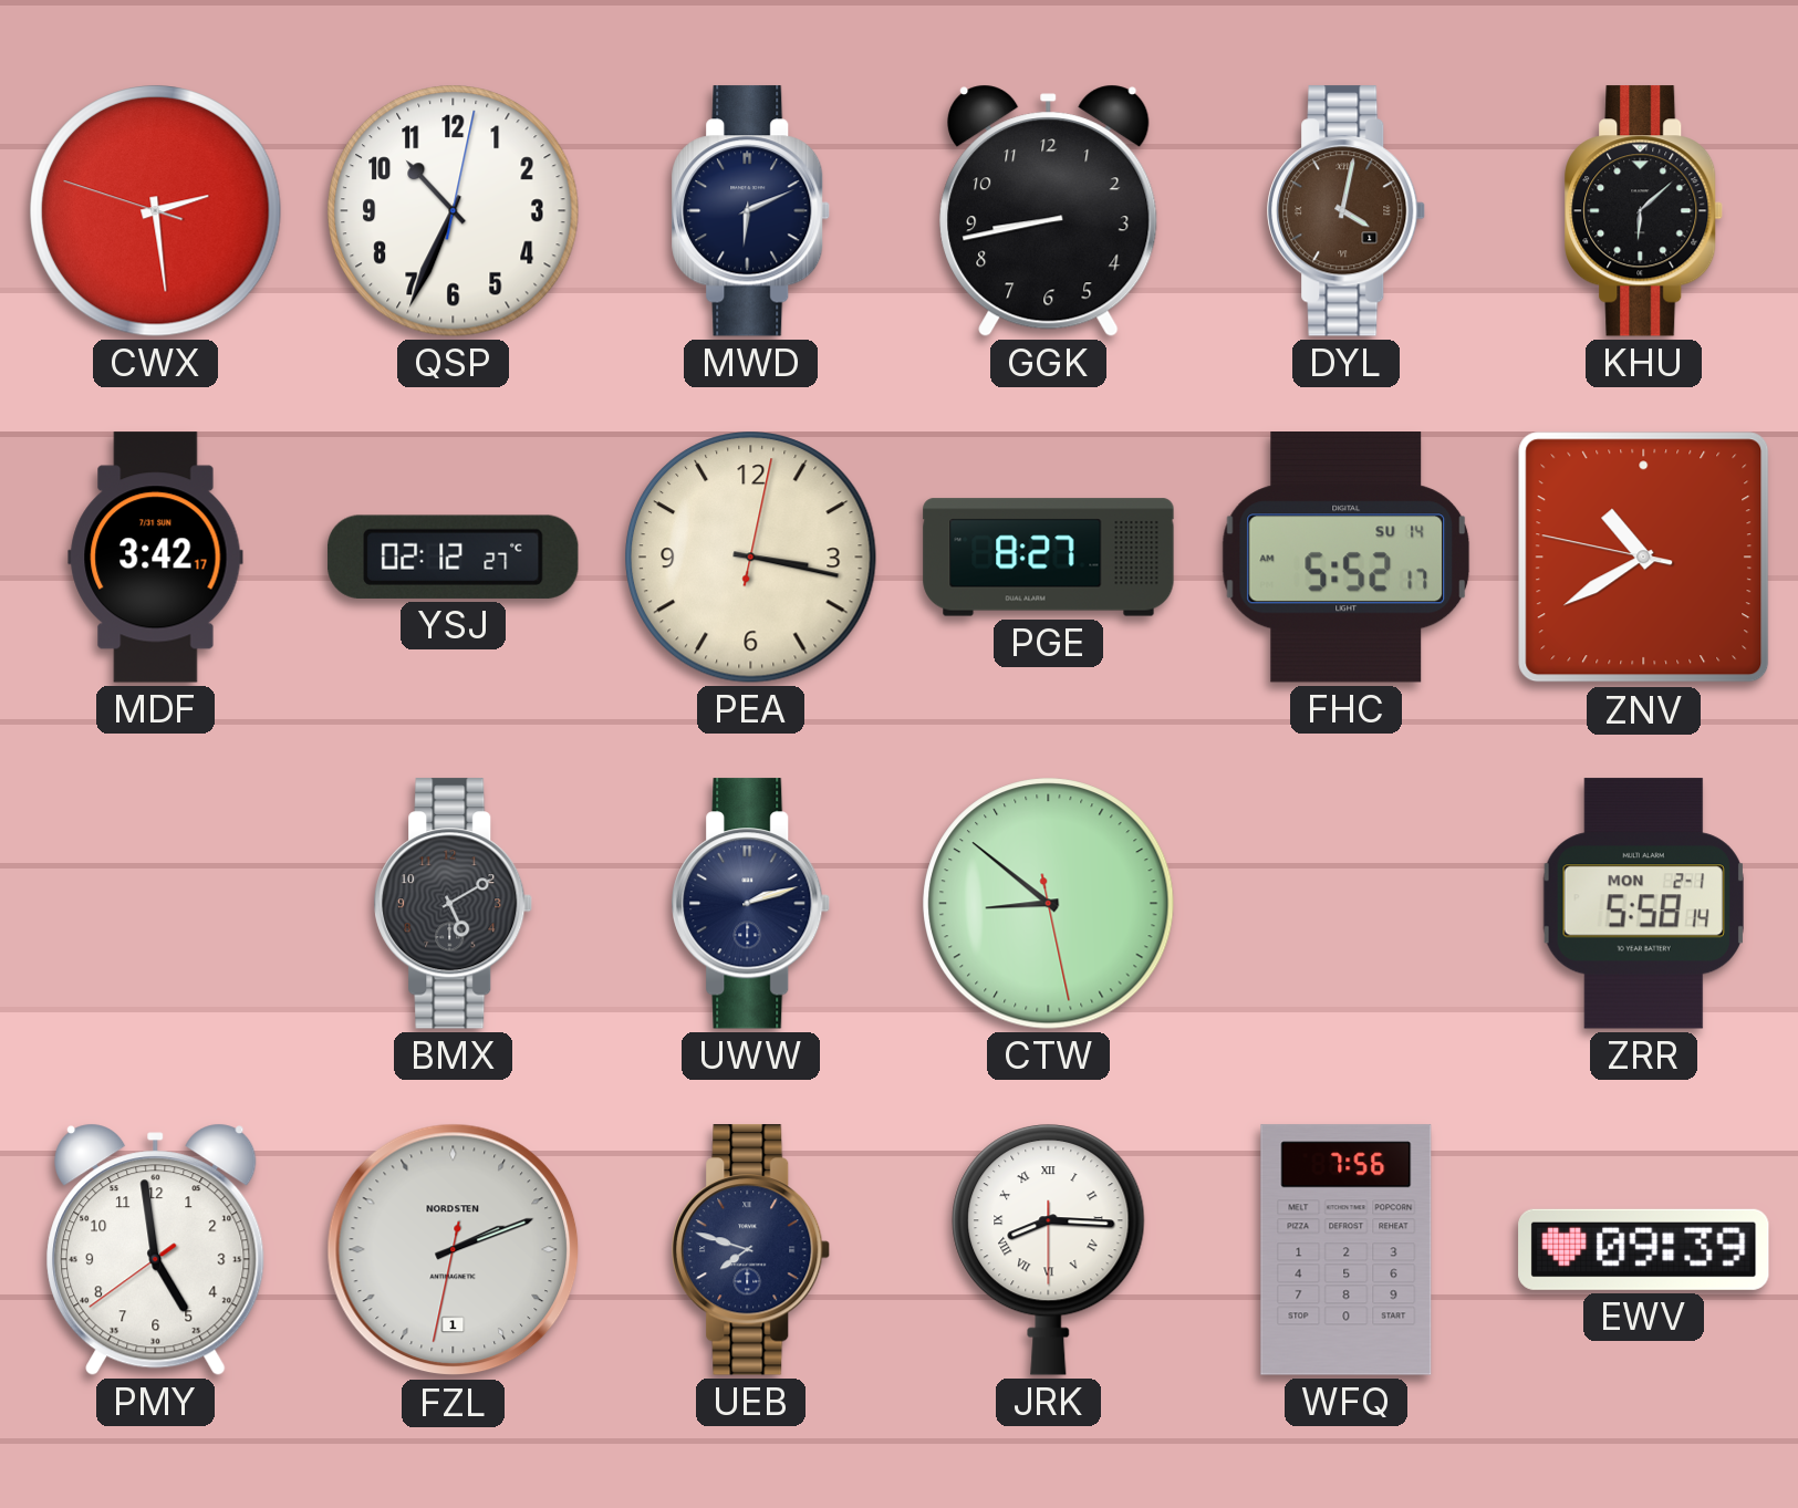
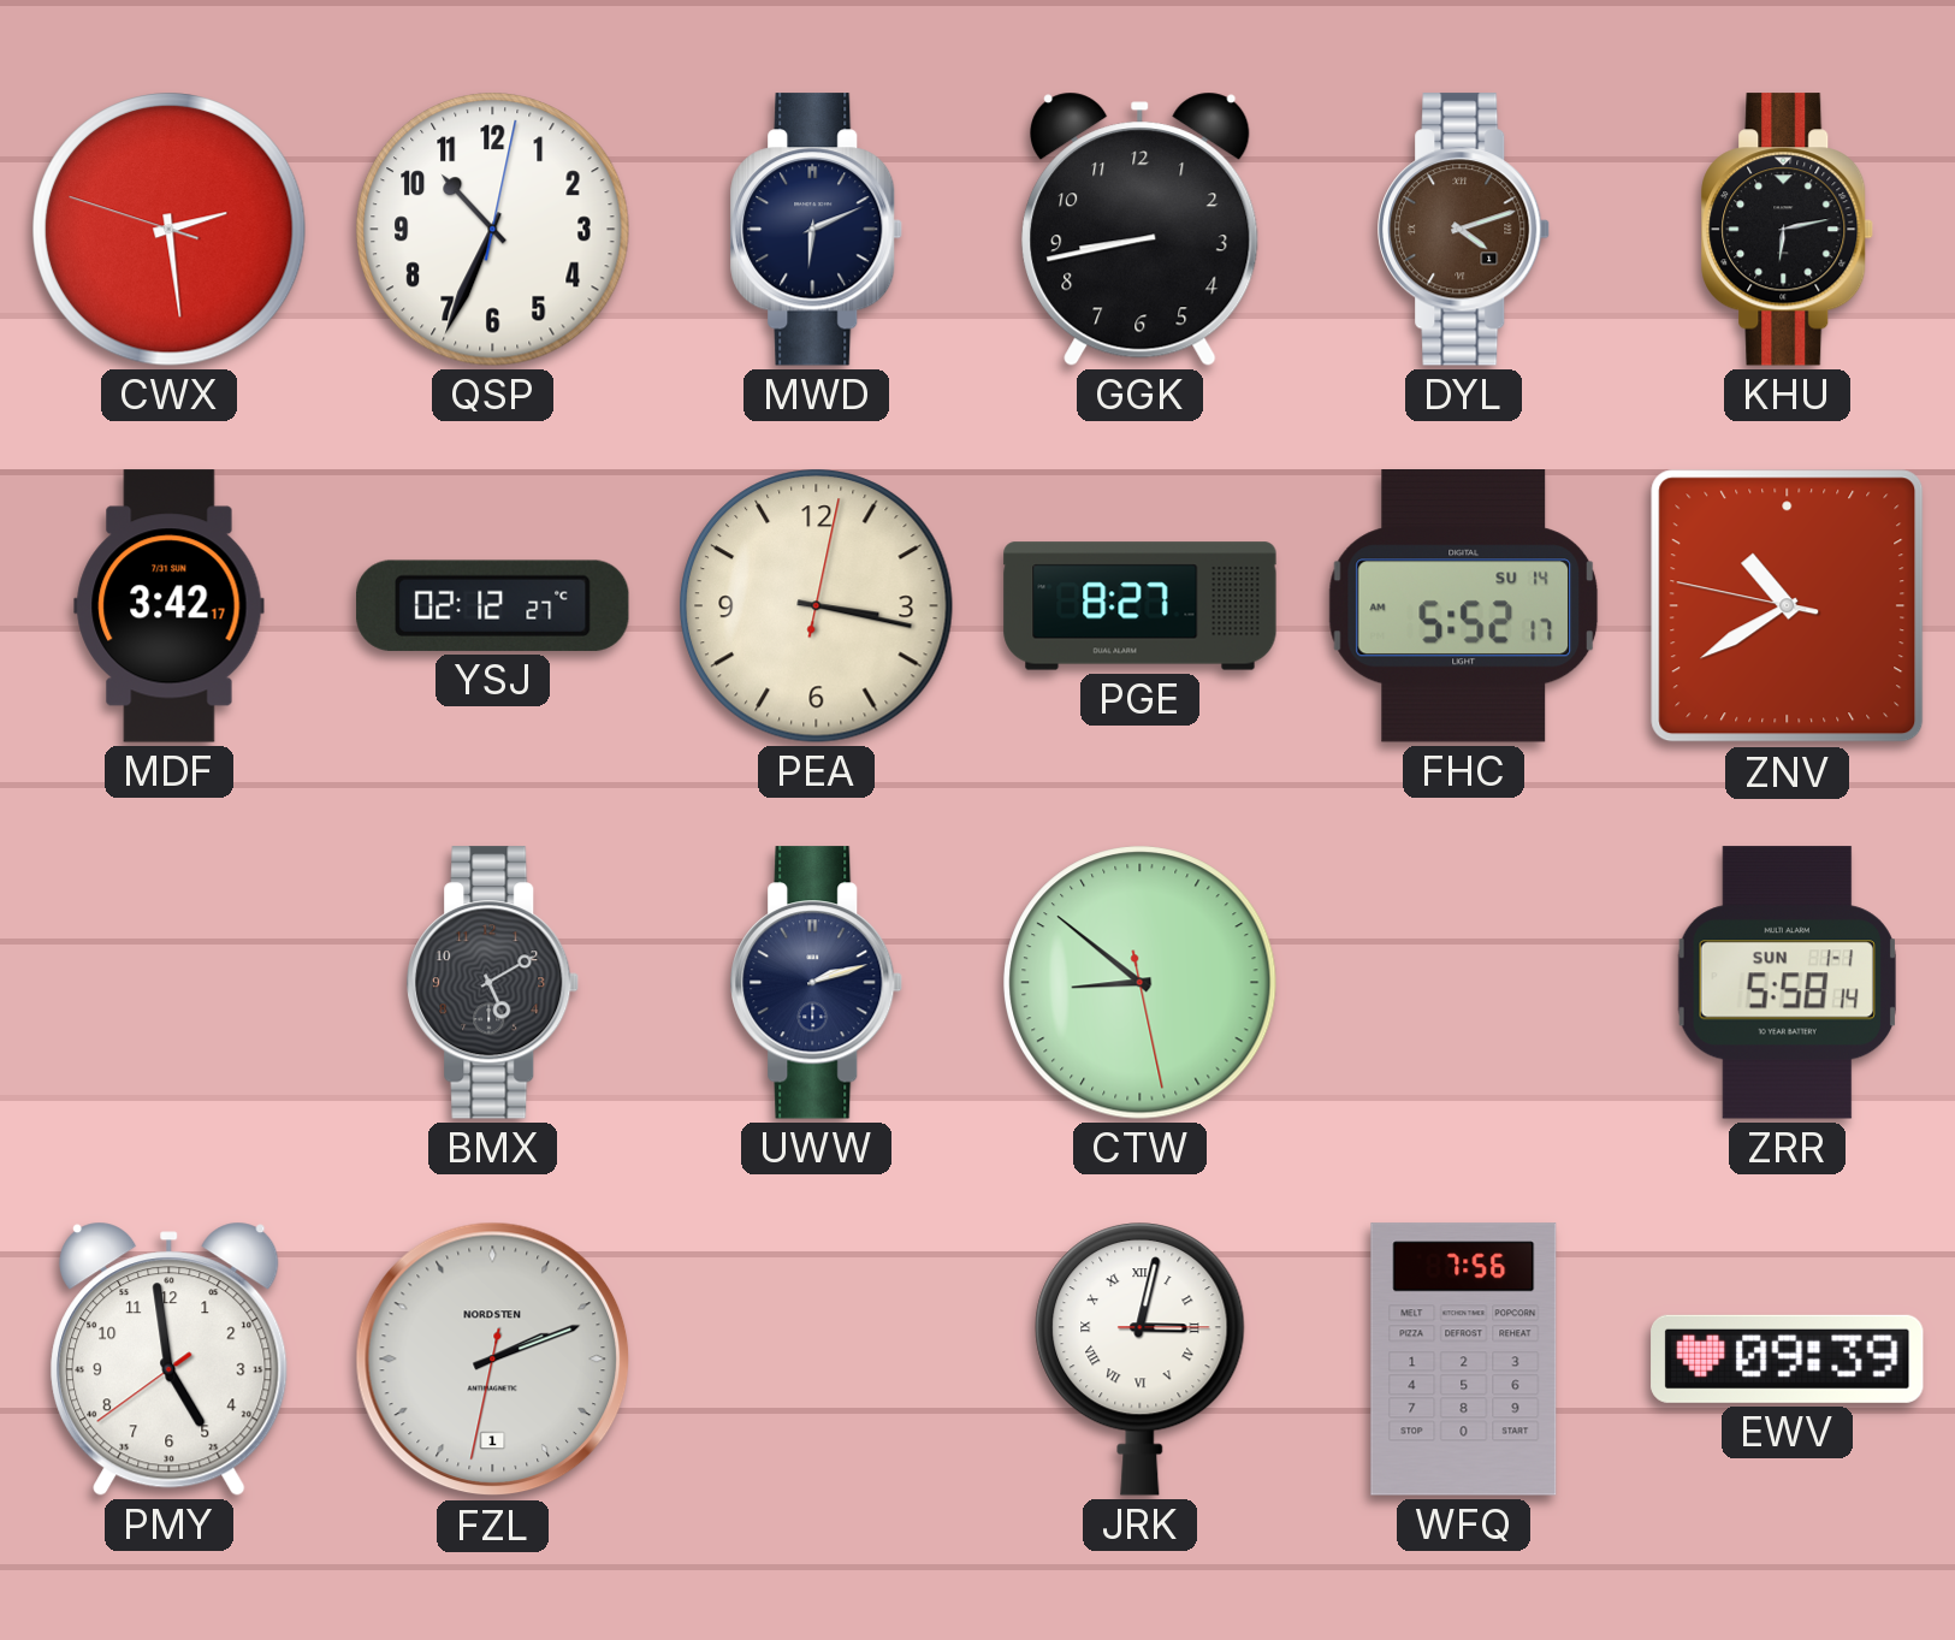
DYL: 4:02 -> 4:12 (1464, 230)
KHU: 6:08 -> 6:13 (1788, 230)
ZRR date: MON 2-1 -> SUN 1-1 (1787, 983)
UEB: 7:48 -> none (751, 1250)
JRK: 8:15 -> 3:02 (1141, 1360)
